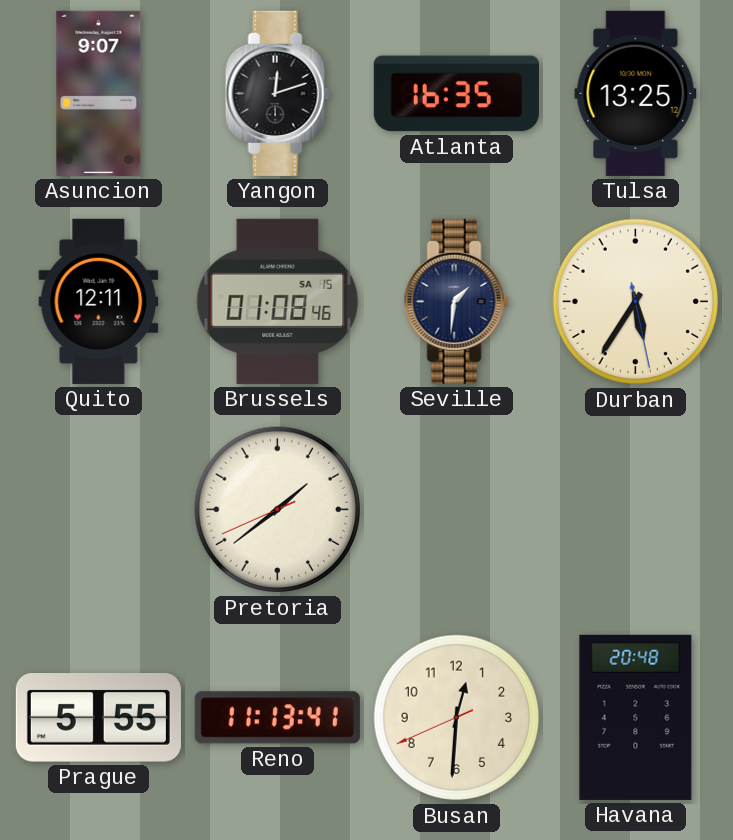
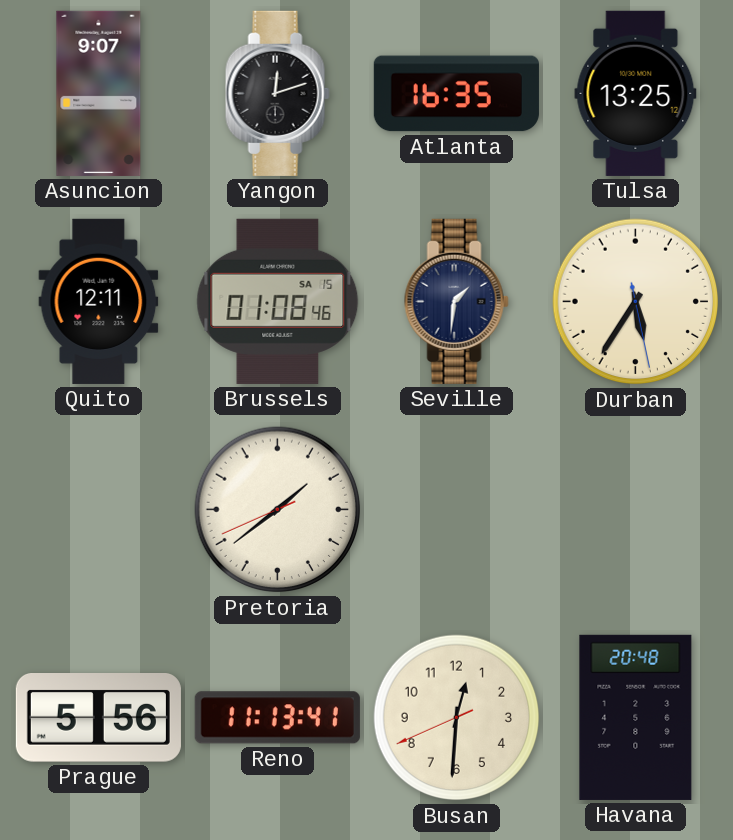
Prague: 5:55 -> 5:56 (98, 718)
